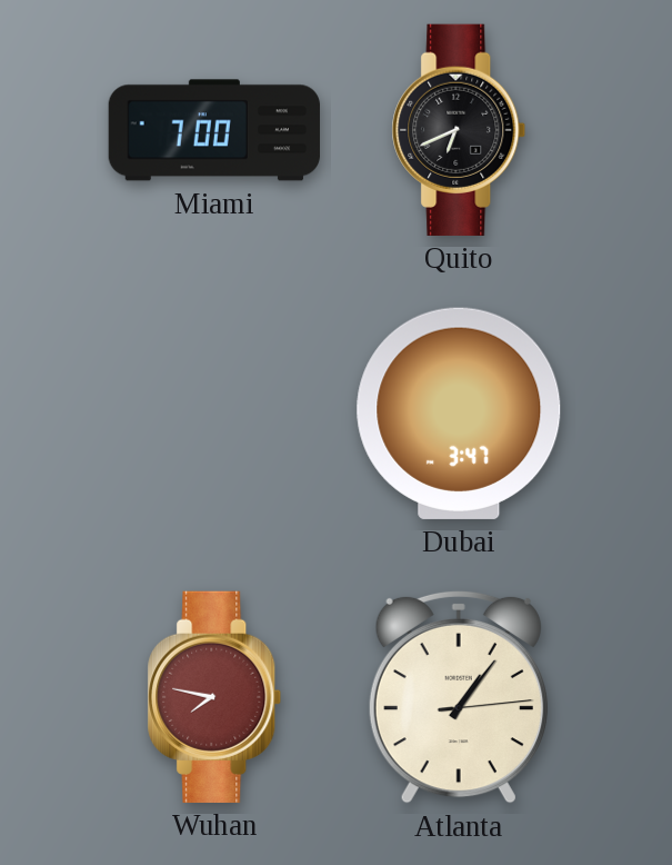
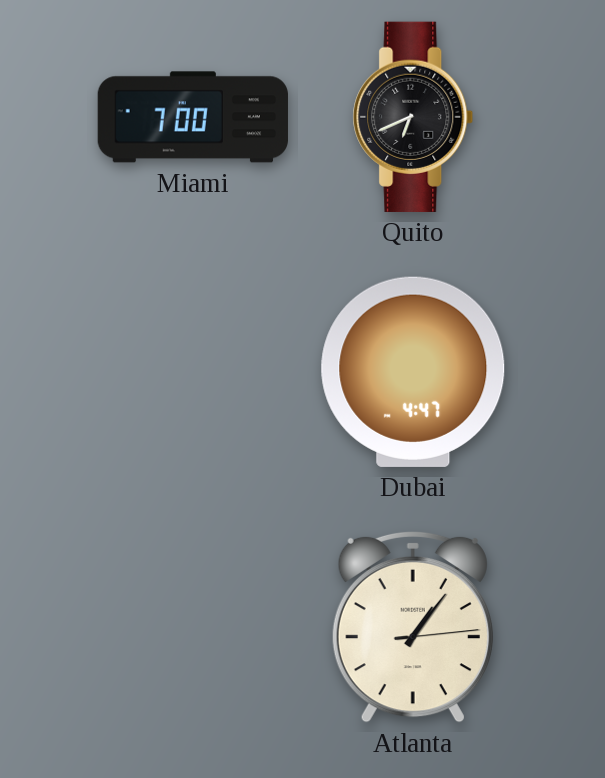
Dubai: 3:47 -> 4:47 (413, 372)
Wuhan: 7:47 -> none (214, 697)
